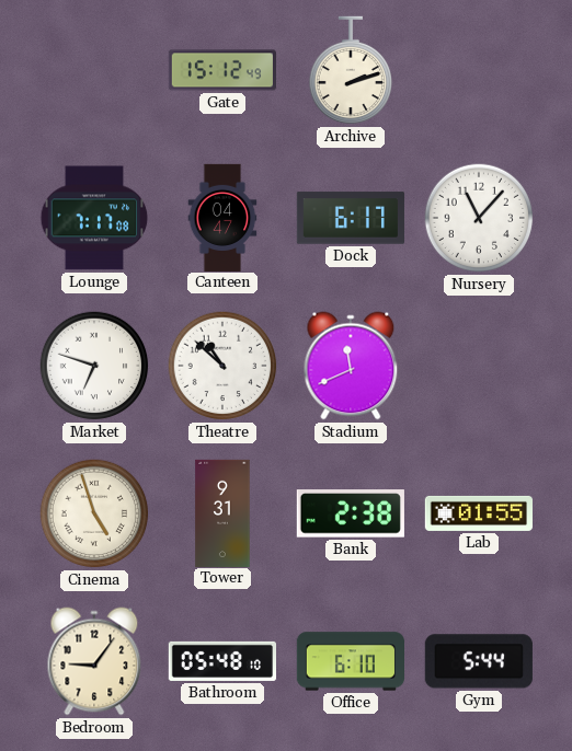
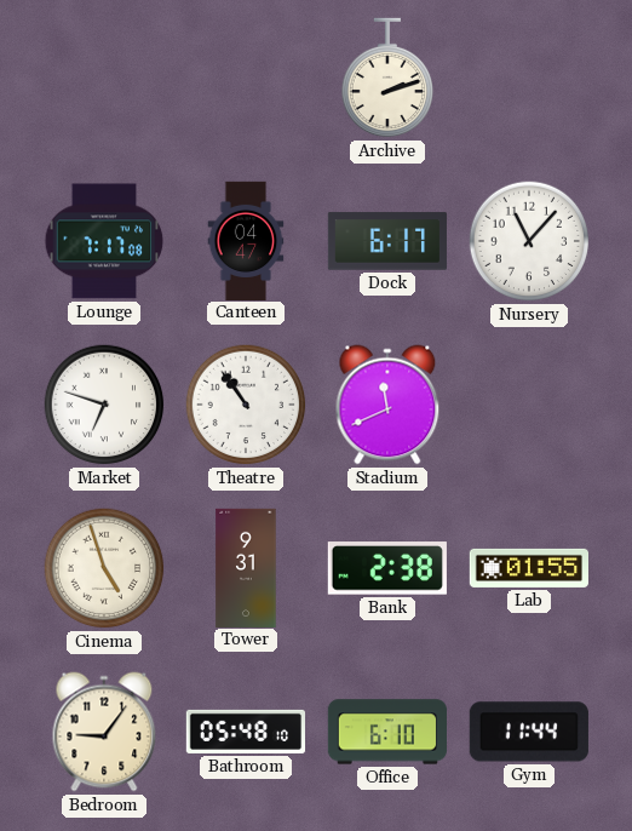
Gate: 15:12 -> none (222, 70)
Theatre: 10:52 -> 10:54 (246, 405)
Gym: 5:44 -> 11:44 (529, 732)
